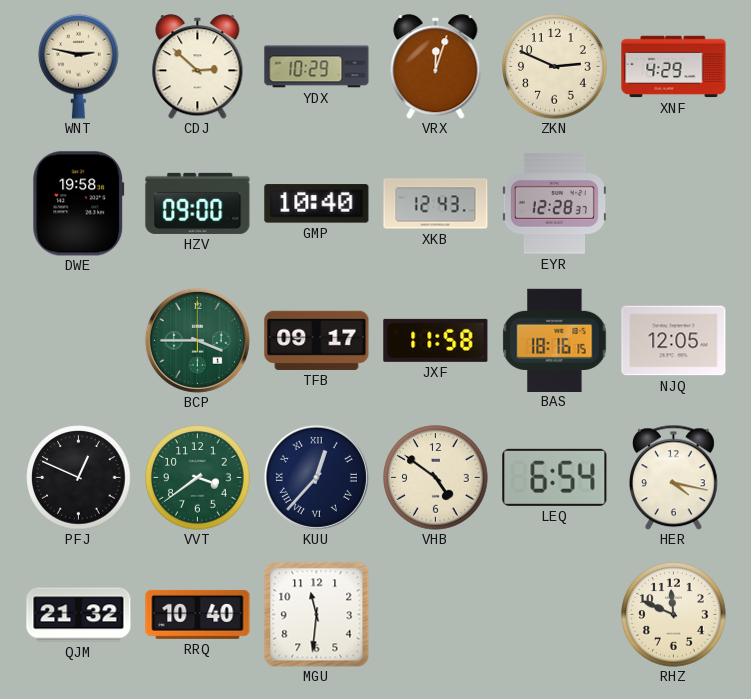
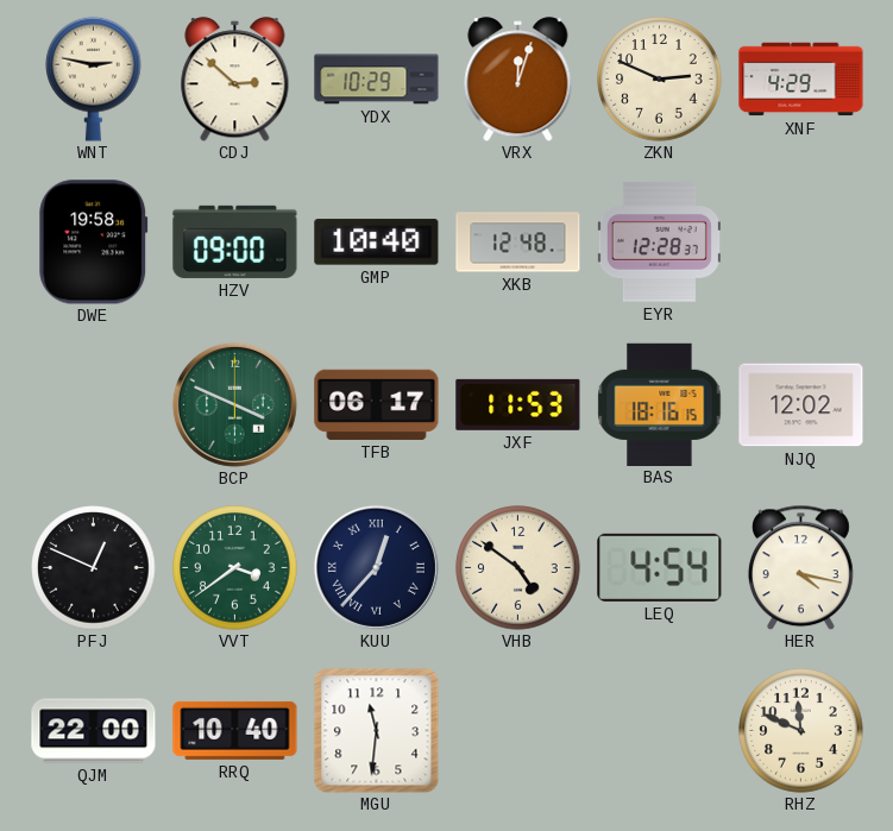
XKB: 12:43 -> 12:48 (518, 243)
BCP: 3:45 -> 3:49 (234, 404)
TFB: 09:17 -> 06:17 (377, 404)
JXF: 11:58 -> 11:53 (518, 404)
NJQ: 12:05 -> 12:02 (801, 405)
LEQ: 6:54 -> 4:54 (660, 567)
QJM: 21:32 -> 22:00 (94, 731)
